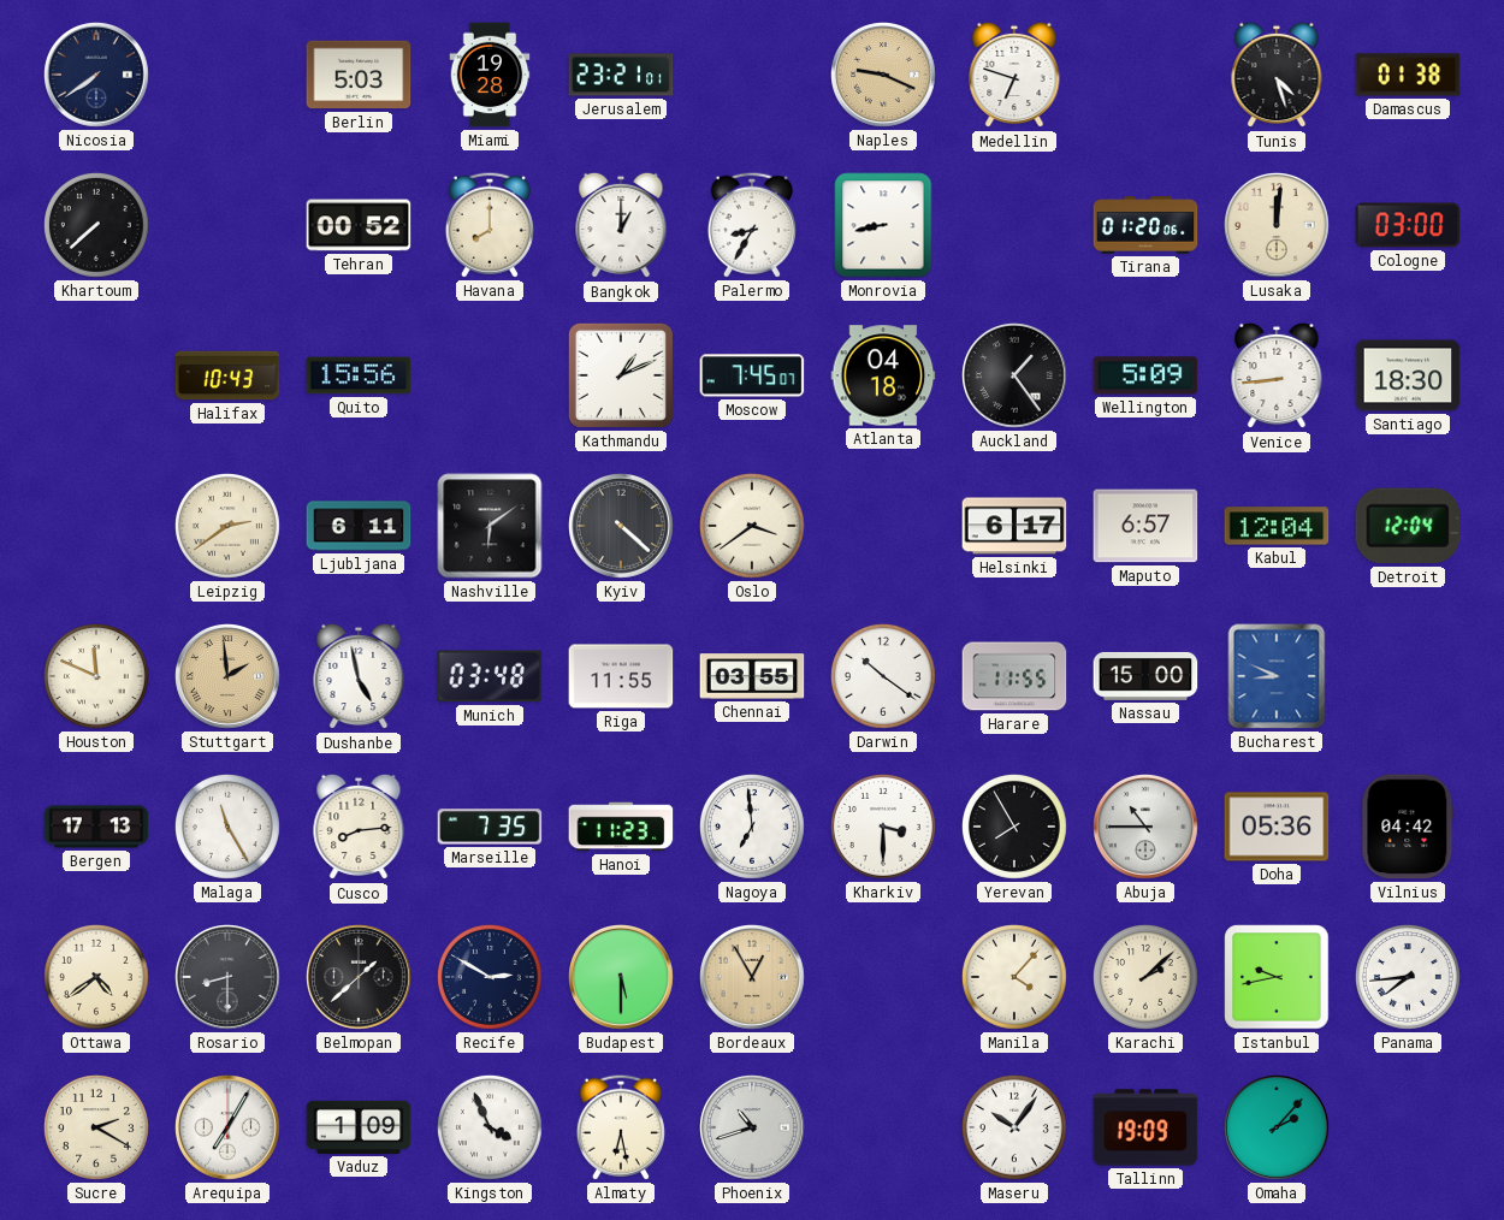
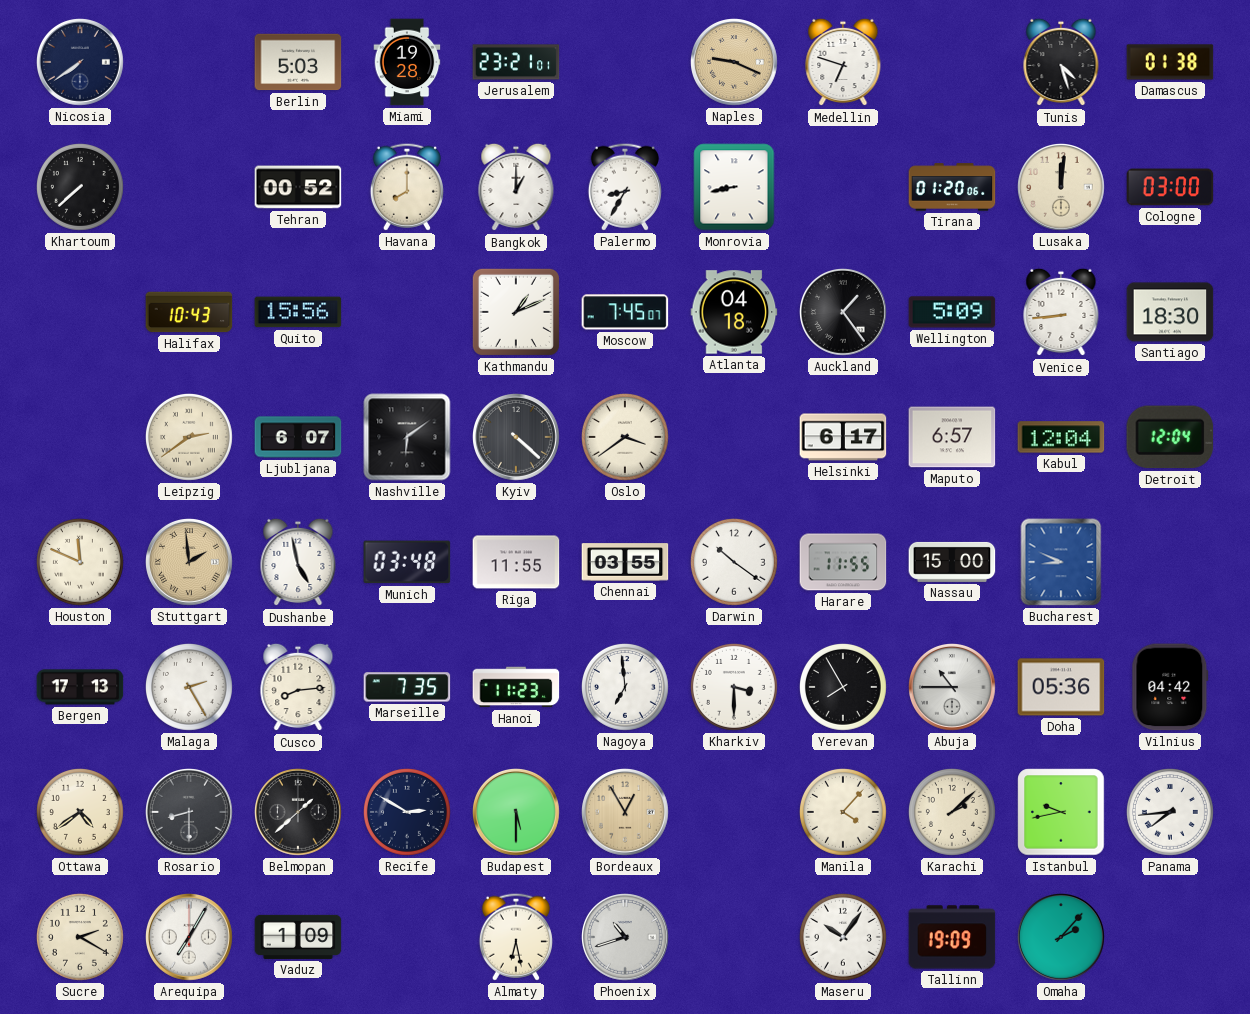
Ljubljana: 6:11 -> 6:07 (298, 437)
Malaga: 11:25 -> 2:25 (189, 687)
Kingston: 3:56 -> none (490, 1127)
